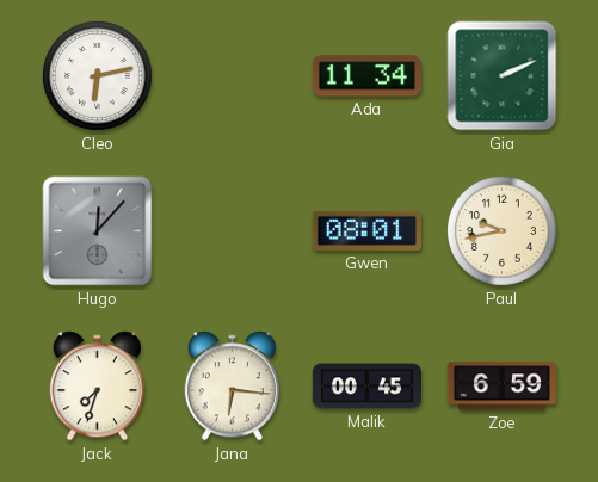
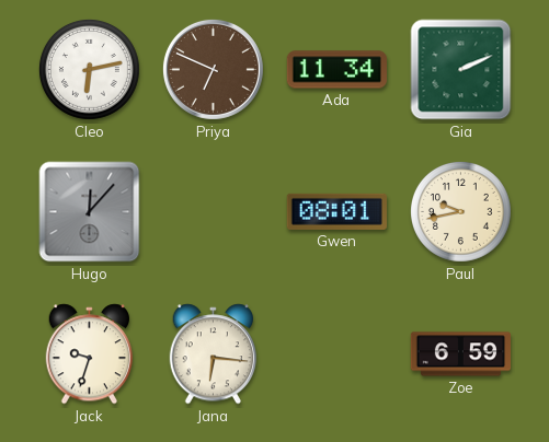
Priya: none -> 6:49 (213, 69)
Jack: 7:33 -> 9:33 (90, 354)
Malik: 00:45 -> none (366, 387)
